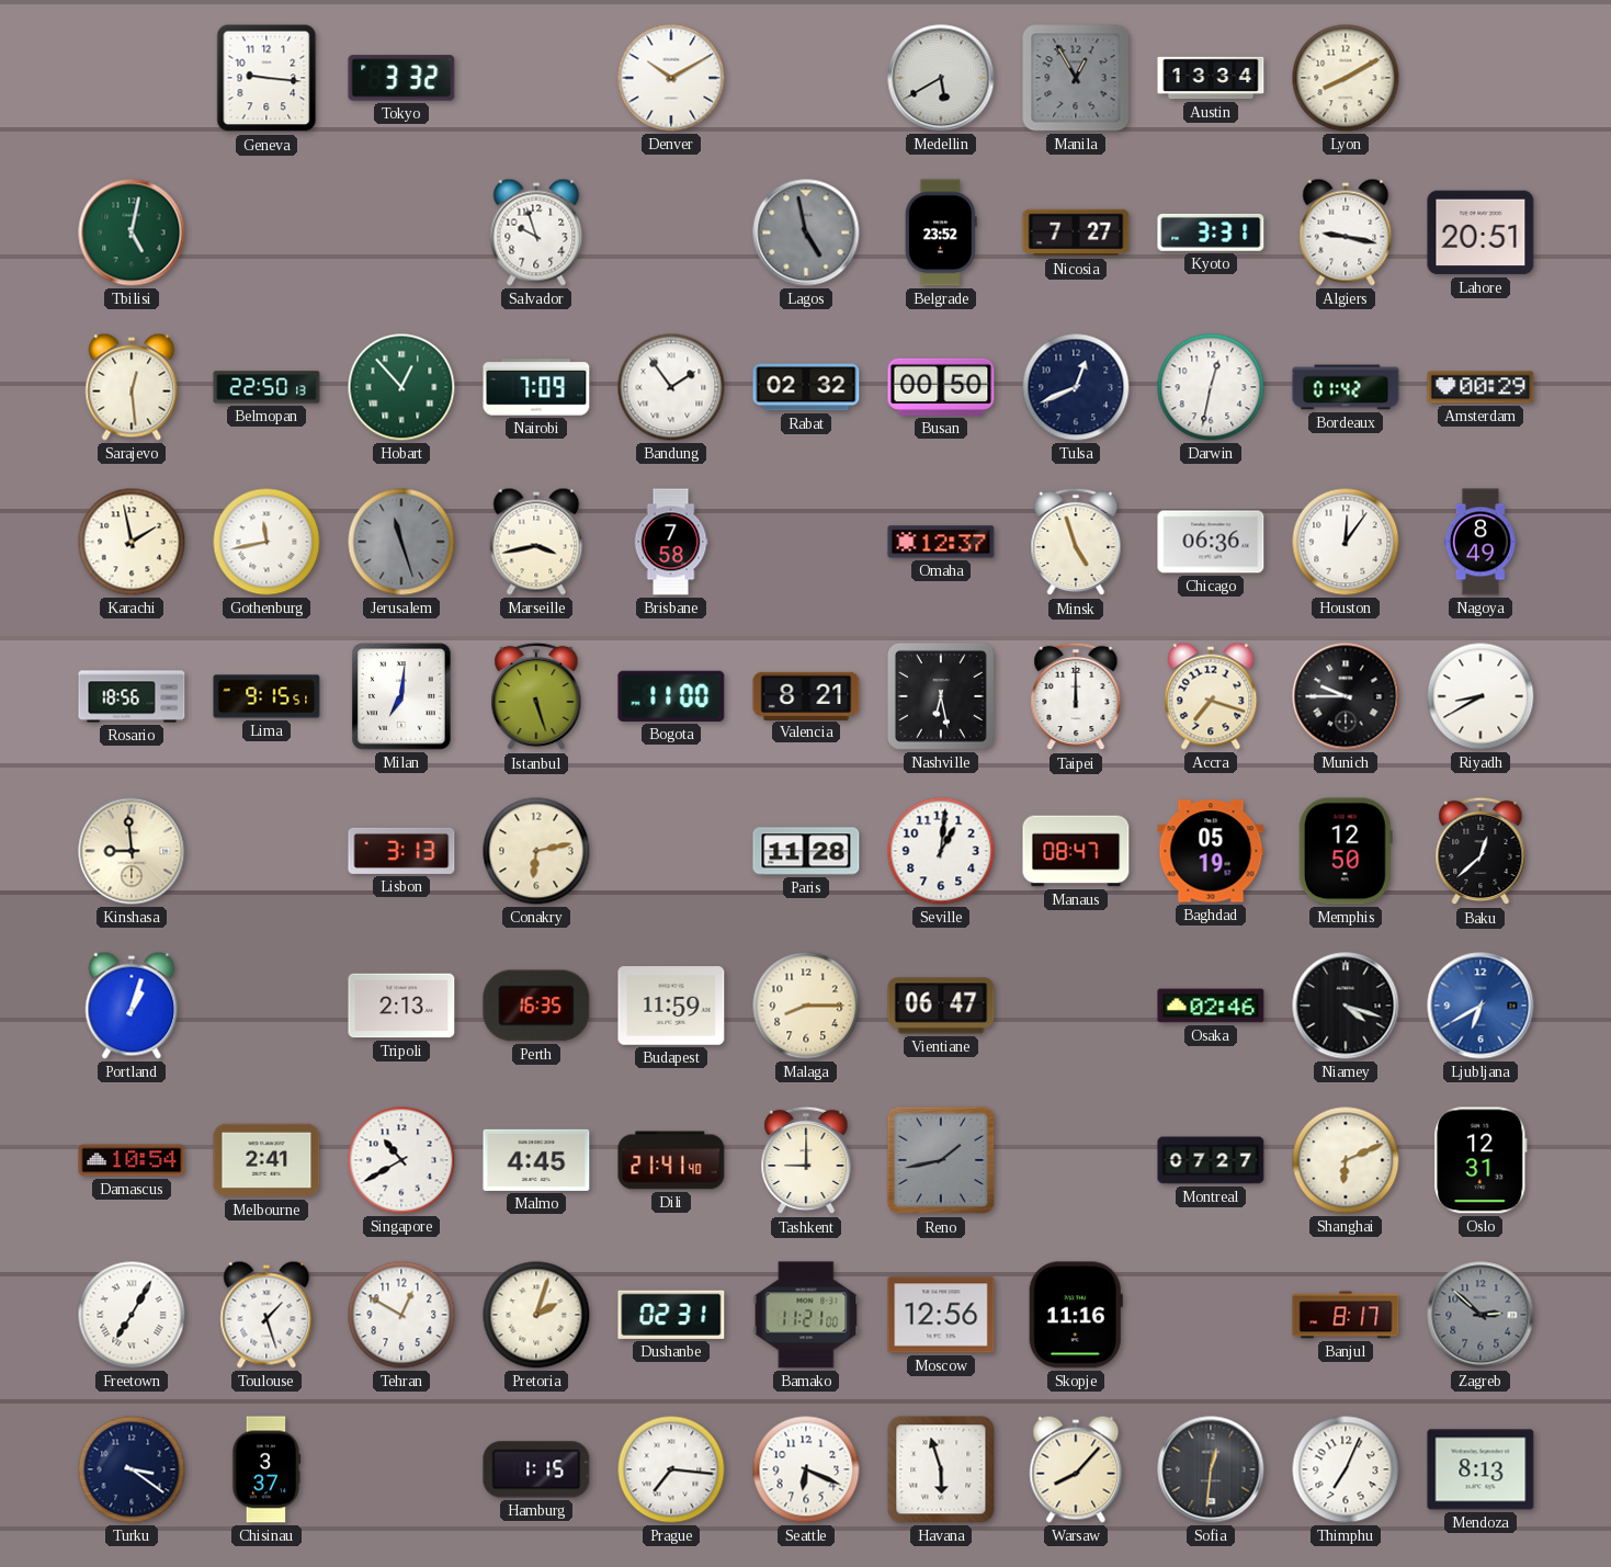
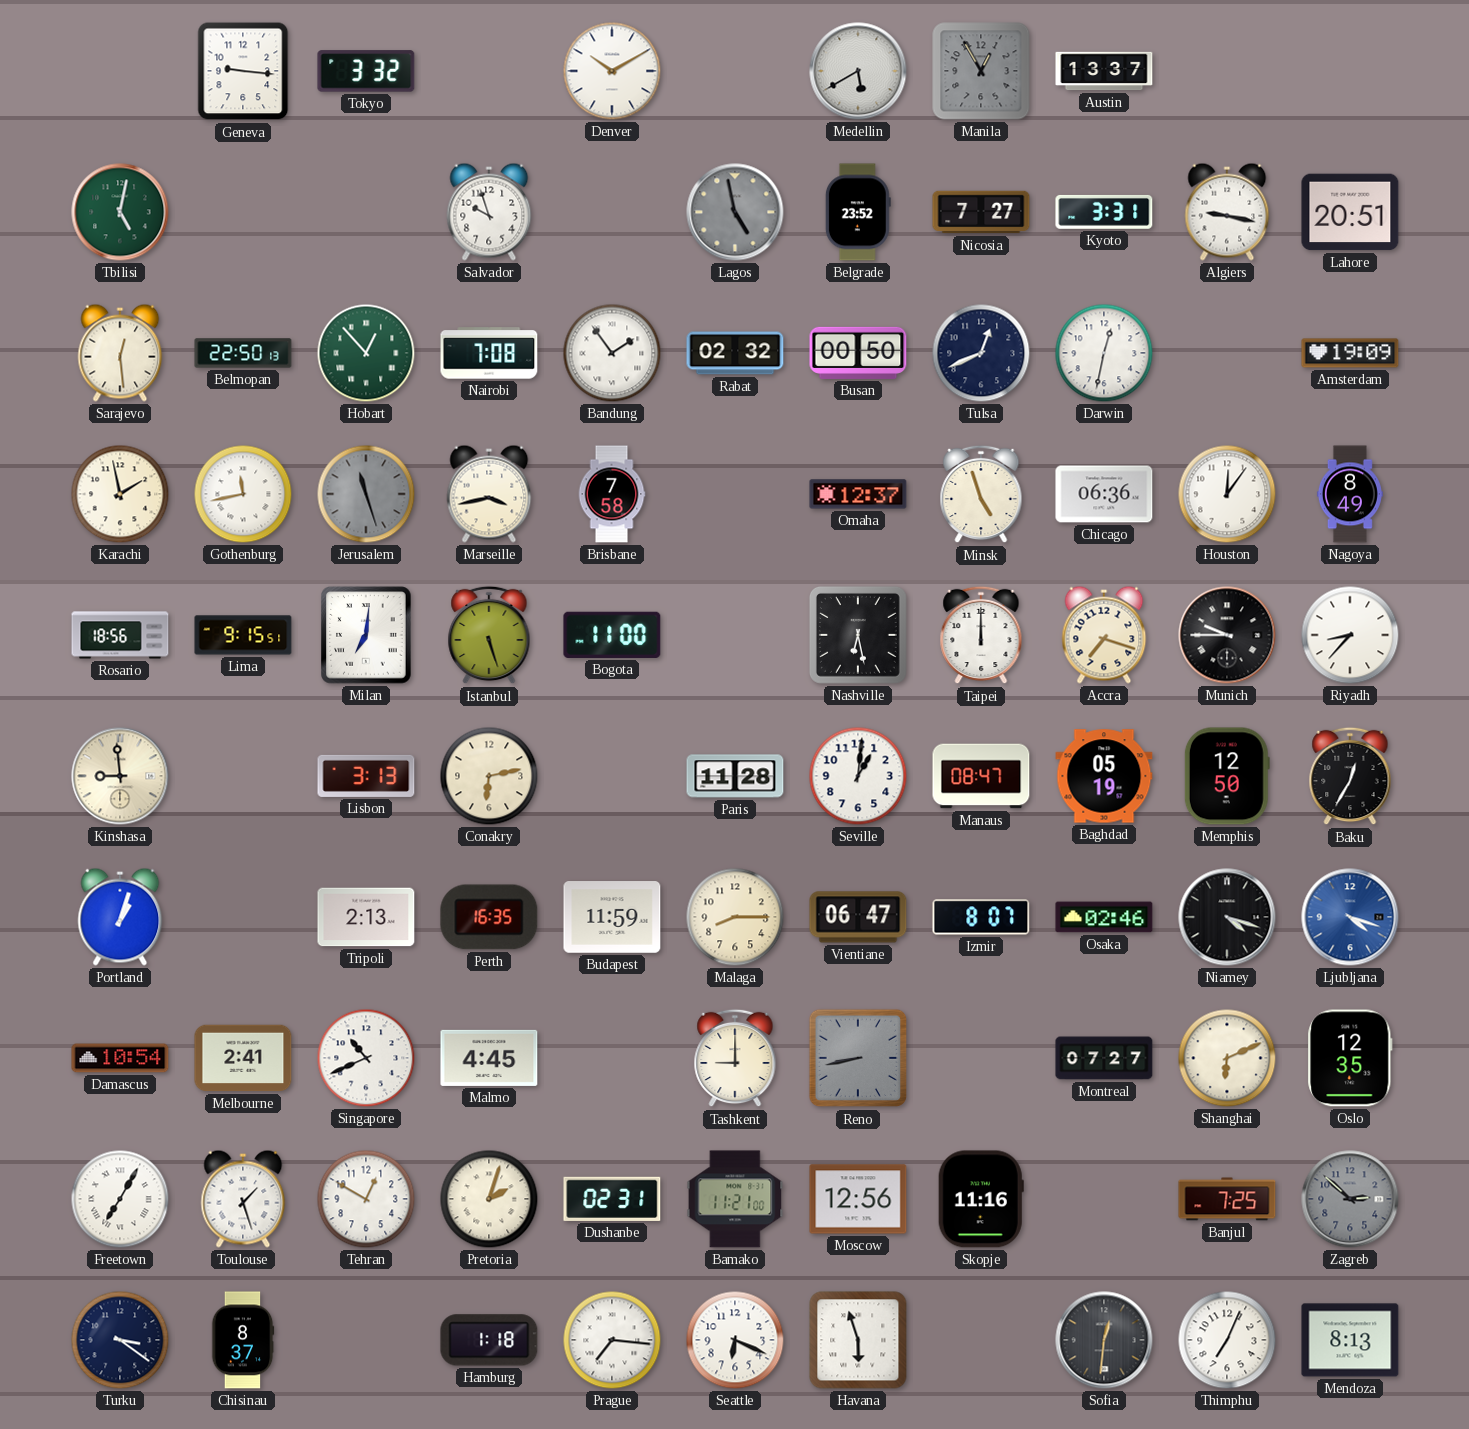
Austin: 13:34 -> 13:37 (1104, 71)
Lyon: 8:10 -> none (1346, 78)
Nairobi: 7:09 -> 7:08 (489, 353)
Bordeaux: 01:42 -> none (1346, 387)
Amsterdam: 00:29 -> 19:09 (1350, 353)
Valencia: 8:21 -> none (806, 695)
Riyadh: 8:40 -> 8:37 (1350, 635)
Baku: 12:38 -> 12:35 (1350, 776)
Izmir: none -> 8:07 (981, 917)
Ljubljana: 6:40 -> 4:18 (1350, 917)
Singapore: 10:40 -> 10:41 (366, 1058)
Dili: 21:41 -> none (671, 1160)
Reno: 1:43 -> 8:43 (858, 1058)
Oslo: 12:31 -> 12:35 (1350, 1058)
Banjul: 8:17 -> 7:25 (1227, 1199)
Chisinau: 3:37 -> 8:37 (243, 1340)
Hamburg: 1:15 -> 1:18 (489, 1340)
Warsaw: 8:07 -> none (1076, 1469)
